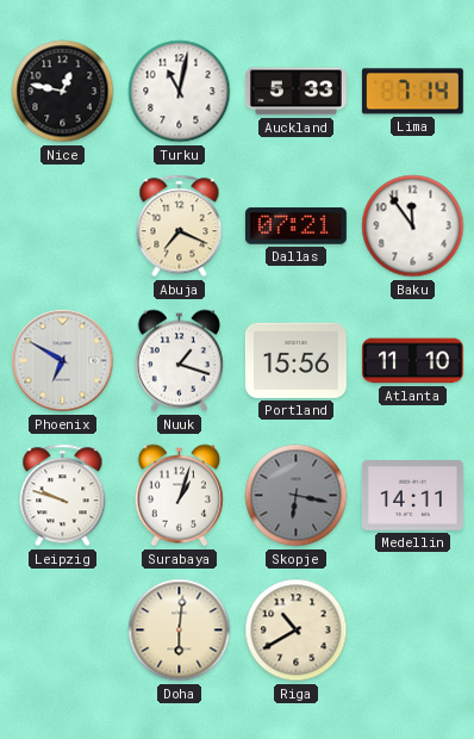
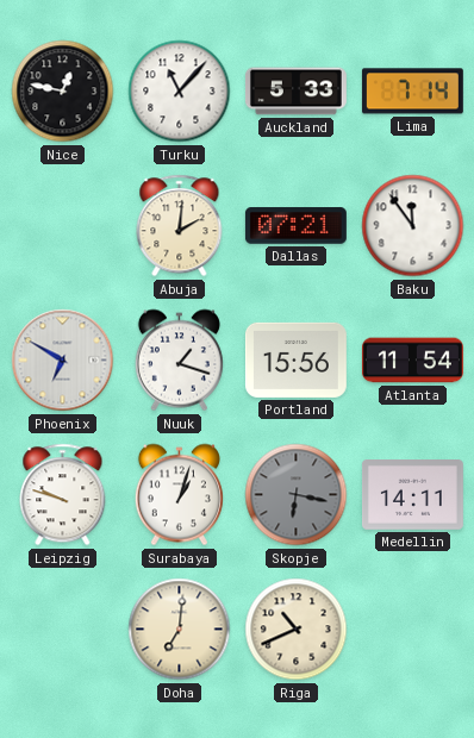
Turku: 11:02 -> 11:07 (180, 92)
Abuja: 7:19 -> 2:01 (180, 226)
Atlanta: 11:10 -> 11:54 (412, 361)
Doha: 6:01 -> 7:01 (180, 630)
Riga: 10:40 -> 10:41 (297, 630)
